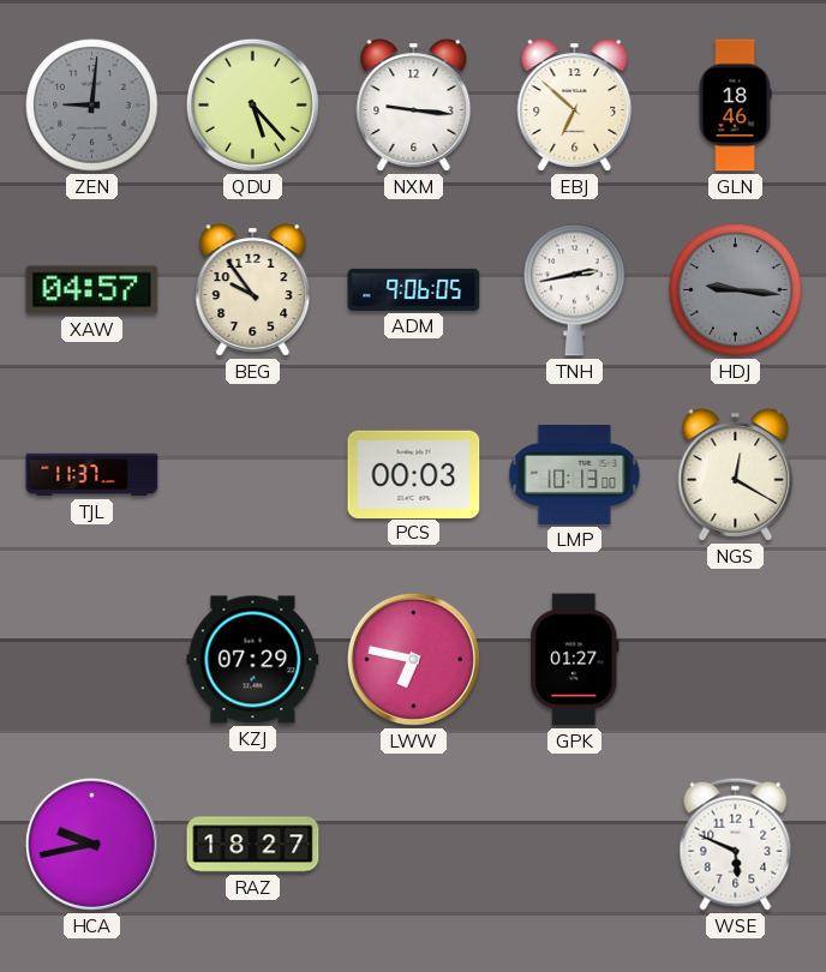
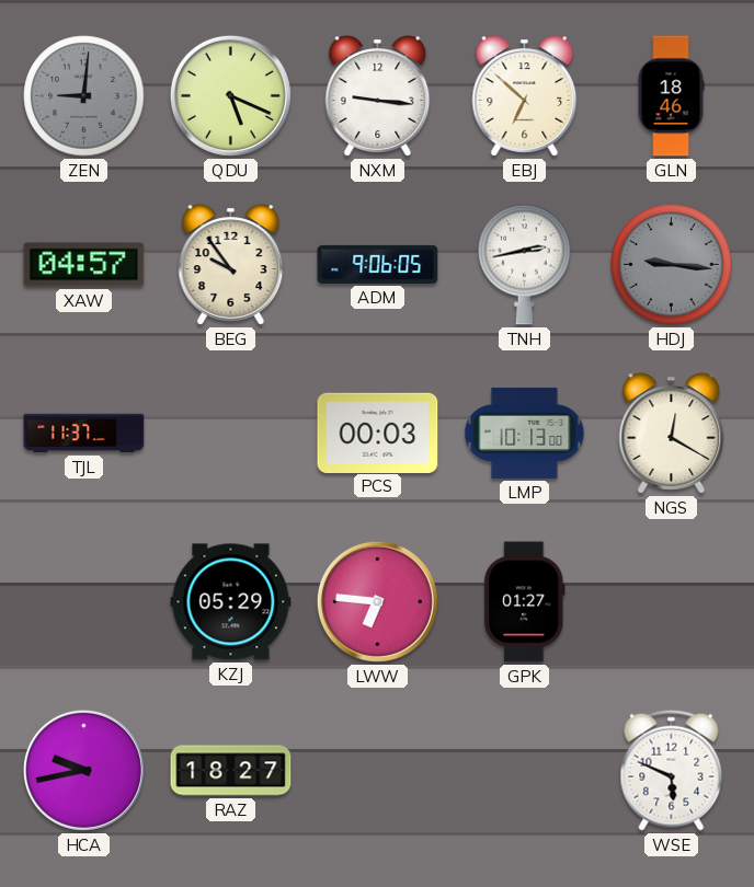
QDU: 5:23 -> 5:19 (230, 95)
KZJ: 07:29 -> 05:29 (231, 602)
LWW: 6:47 -> 6:46 (377, 601)
